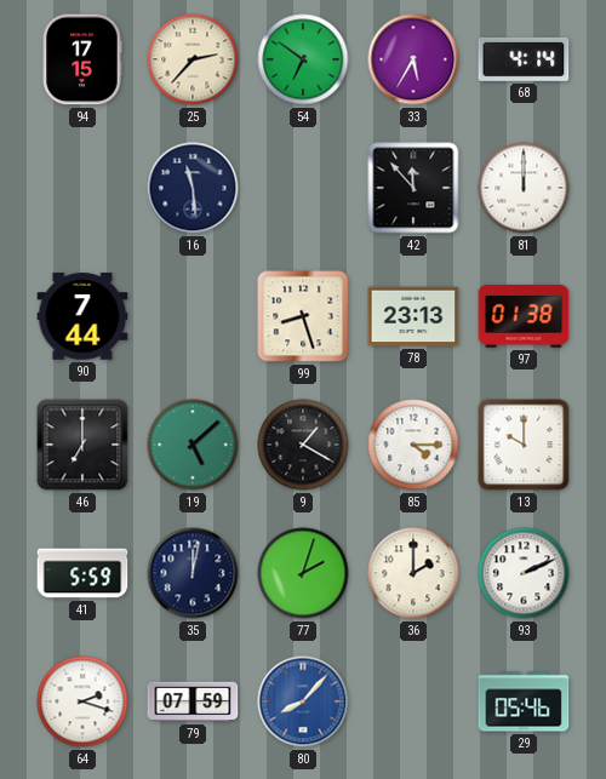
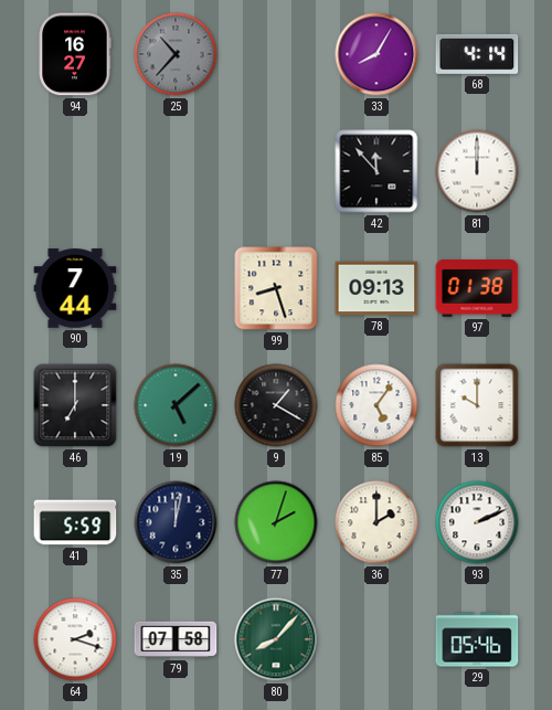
94: 17:15 -> 16:27 (75, 54)
25: 2:37 -> 10:37 (176, 54)
25 dial: cream -> grey (176, 54)
54: 6:51 -> none (303, 59)
33: 5:35 -> 8:05 (376, 54)
16: 11:29 -> none (193, 188)
78: 23:13 -> 09:13 (376, 288)
85: 4:15 -> 5:06 (376, 405)
79: 07:59 -> 07:58 (176, 639)
80 dial: blue -> green (276, 639)
